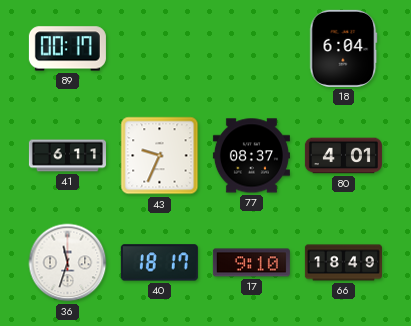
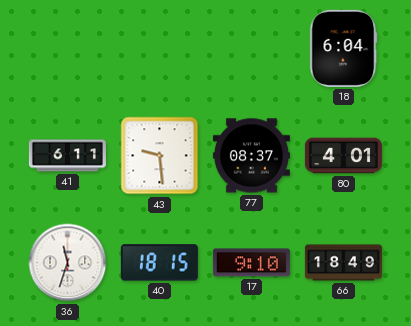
89: 00:17 -> none (67, 49)
43: 9:34 -> 9:29 (160, 156)
40: 18:17 -> 18:15 (159, 263)
